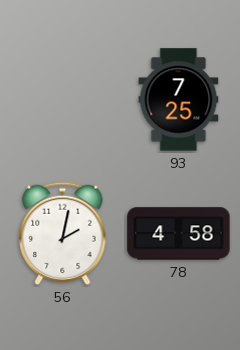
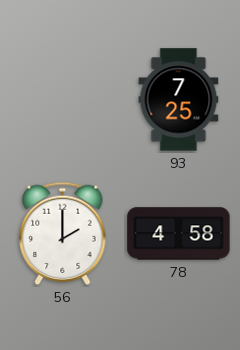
56: 2:02 -> 2:00 (63, 234)
